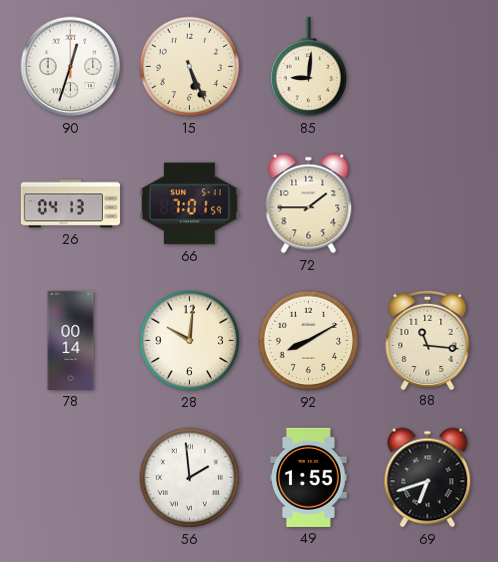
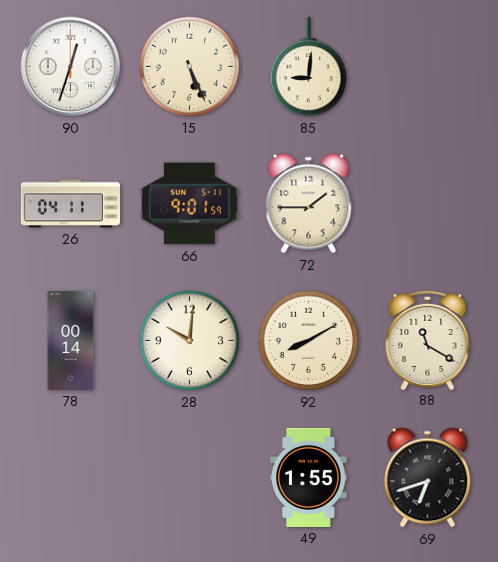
26: 04:13 -> 04:11 (70, 204)
66: 7:01 -> 9:01 (189, 204)
88: 11:16 -> 11:20 (428, 339)
56: 1:59 -> none (190, 478)
